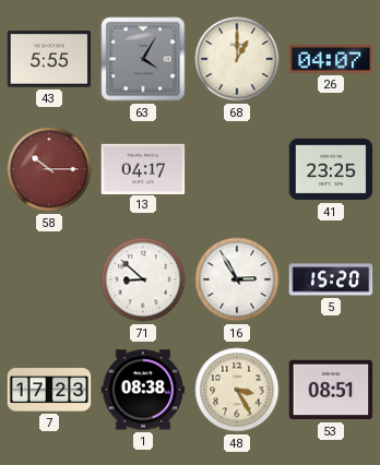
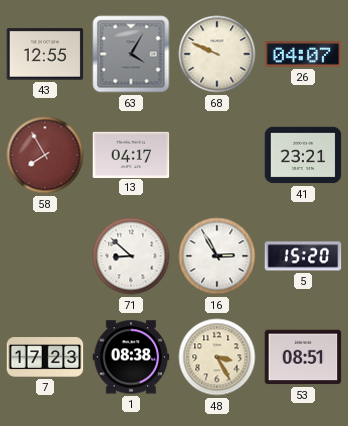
43: 5:55 -> 12:55 (45, 54)
68: 1:00 -> 9:49 (217, 54)
58: 10:15 -> 7:55 (45, 155)
41: 23:25 -> 23:21 (303, 155)
